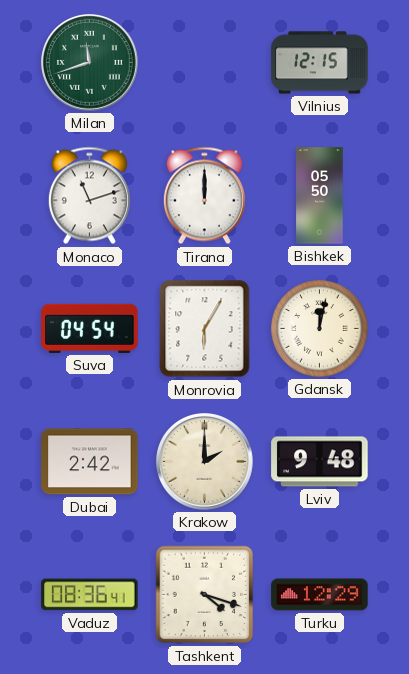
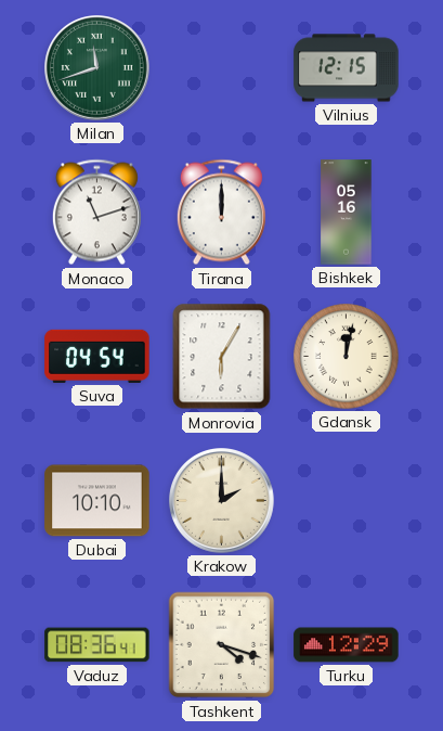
Bishkek: 05:50 -> 05:16 (347, 213)
Dubai: 2:42 -> 10:10 (97, 501)
Lviv: 9:48 -> none (320, 462)
